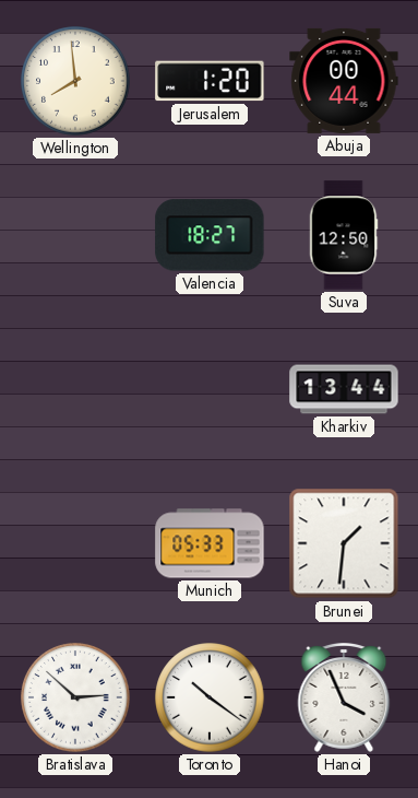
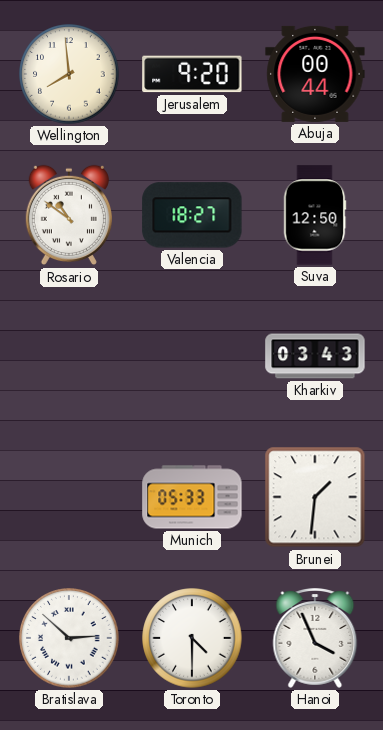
Jerusalem: 1:20 -> 9:20 (192, 74)
Rosario: none -> 10:51 (69, 215)
Kharkiv: 13:44 -> 03:43 (315, 356)
Toronto: 10:21 -> 4:30 (192, 638)
